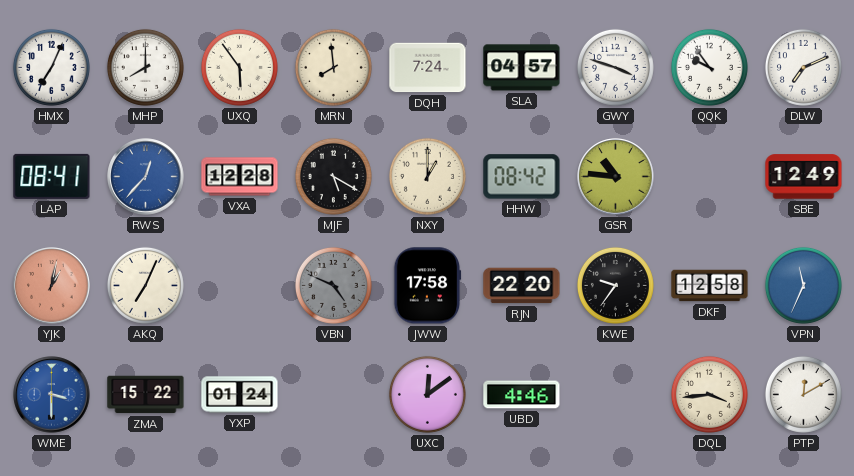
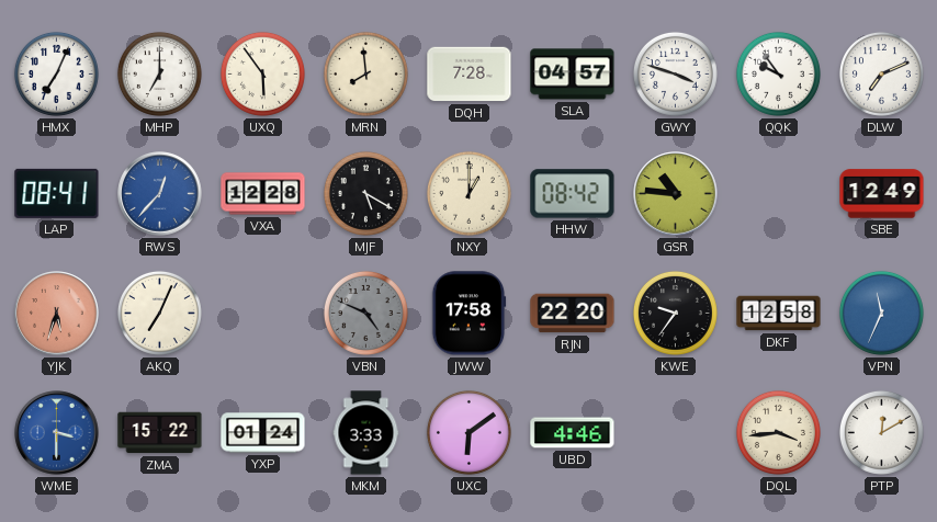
MHP: 8:00 -> 7:00 (159, 73)
DQH: 7:24 -> 7:28 (470, 75)
YJK: 1:02 -> 5:33 (57, 314)
MKM: none -> 3:33 (366, 433)
UXC: 12:09 -> 6:09 (468, 432)
